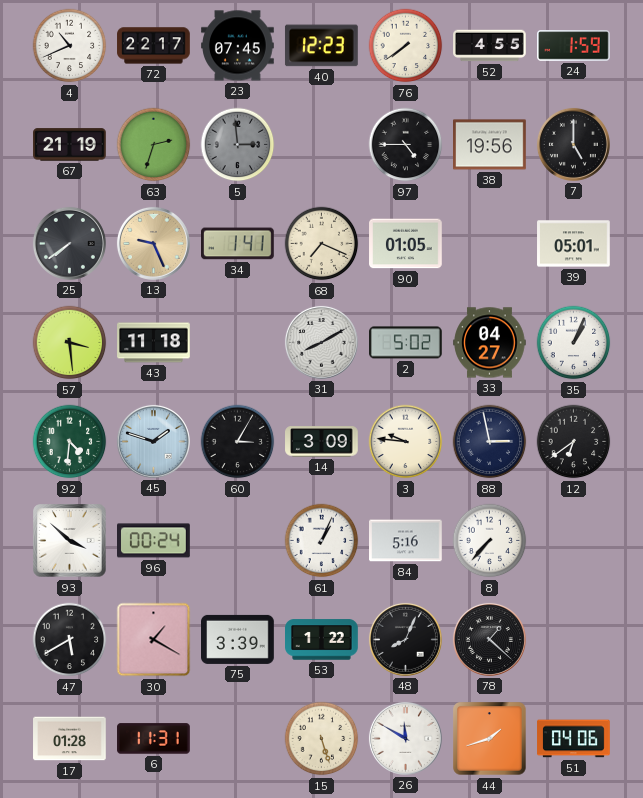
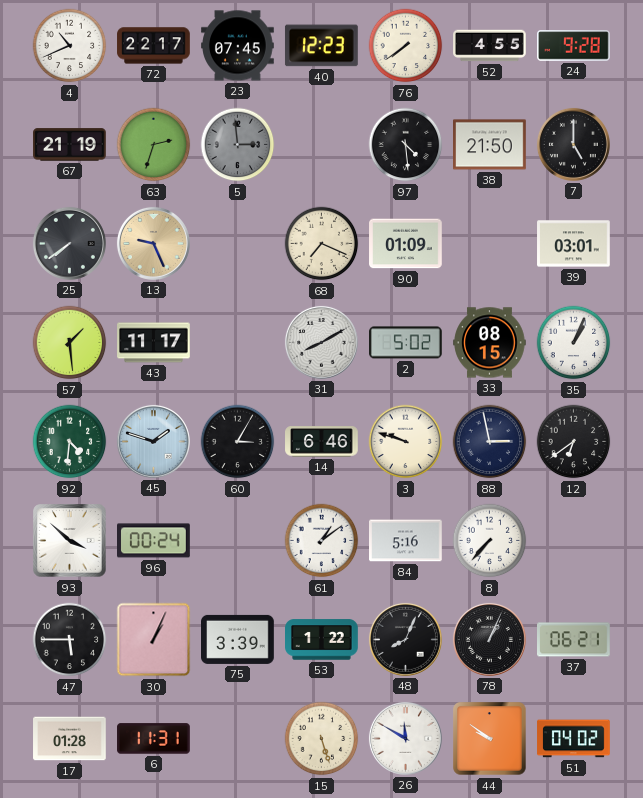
24: 1:59 -> 9:28 (574, 46)
97: 4:45 -> 4:29 (406, 145)
38: 19:56 -> 21:50 (490, 145)
34: 1:41 -> none (238, 244)
90: 01:05 -> 01:09 (406, 244)
39: 05:01 -> 03:01 (574, 244)
57: 3:29 -> 1:29 (70, 343)
43: 11:18 -> 11:17 (154, 343)
33: 04:27 -> 08:15 (490, 343)
14: 3:09 -> 6:46 (322, 442)
3: 9:46 -> 9:48 (406, 442)
61: 1:04 -> 1:09 (322, 541)
47: 5:40 -> 5:45 (70, 640)
30: 1:20 -> 1:04 (154, 640)
78: 1:22 -> 1:04 (489, 639)
37: none -> 06:21 (574, 640)
44: 1:42 -> 9:51 (490, 739)
51: 04:06 -> 04:02 (574, 739)
